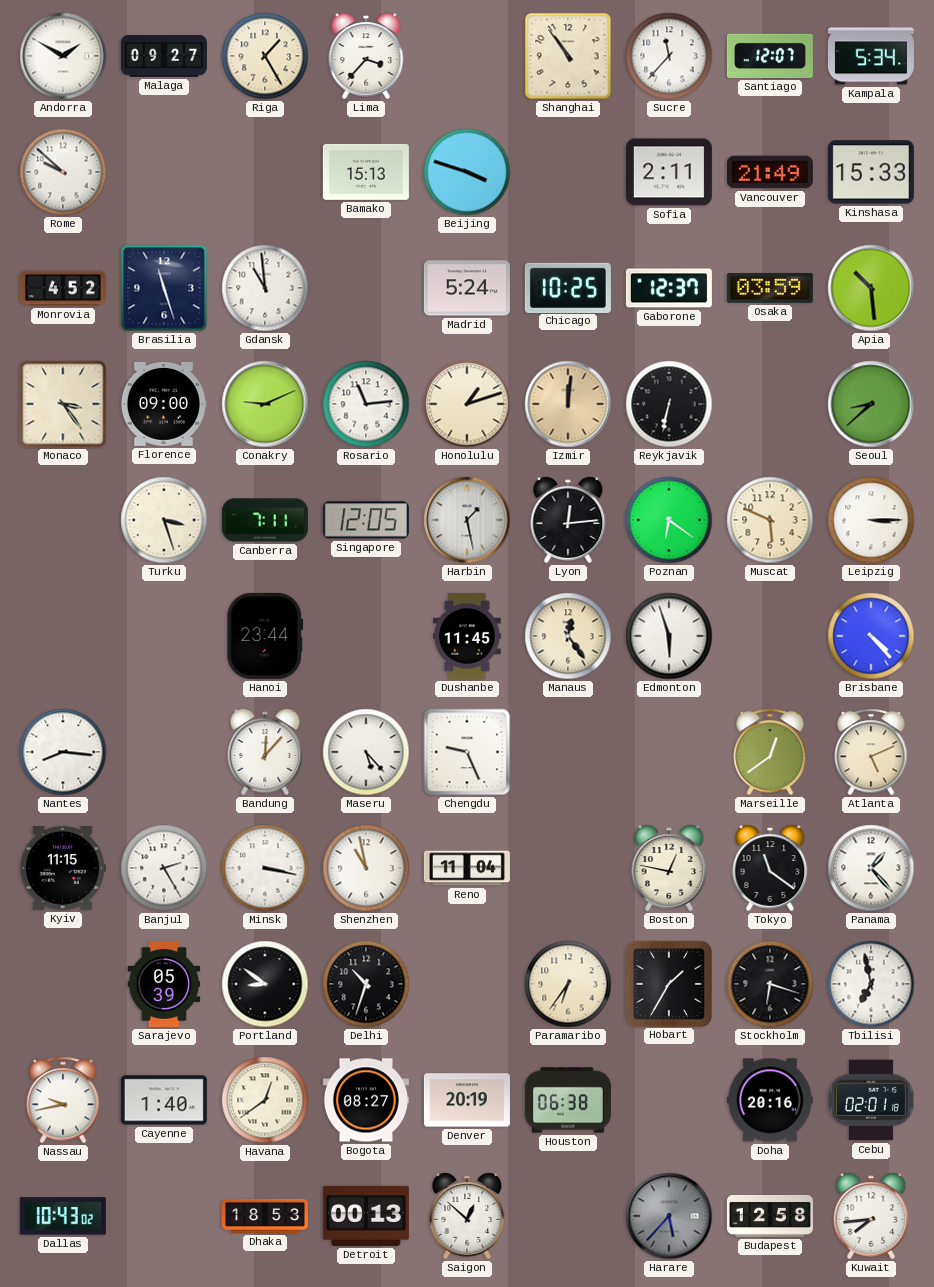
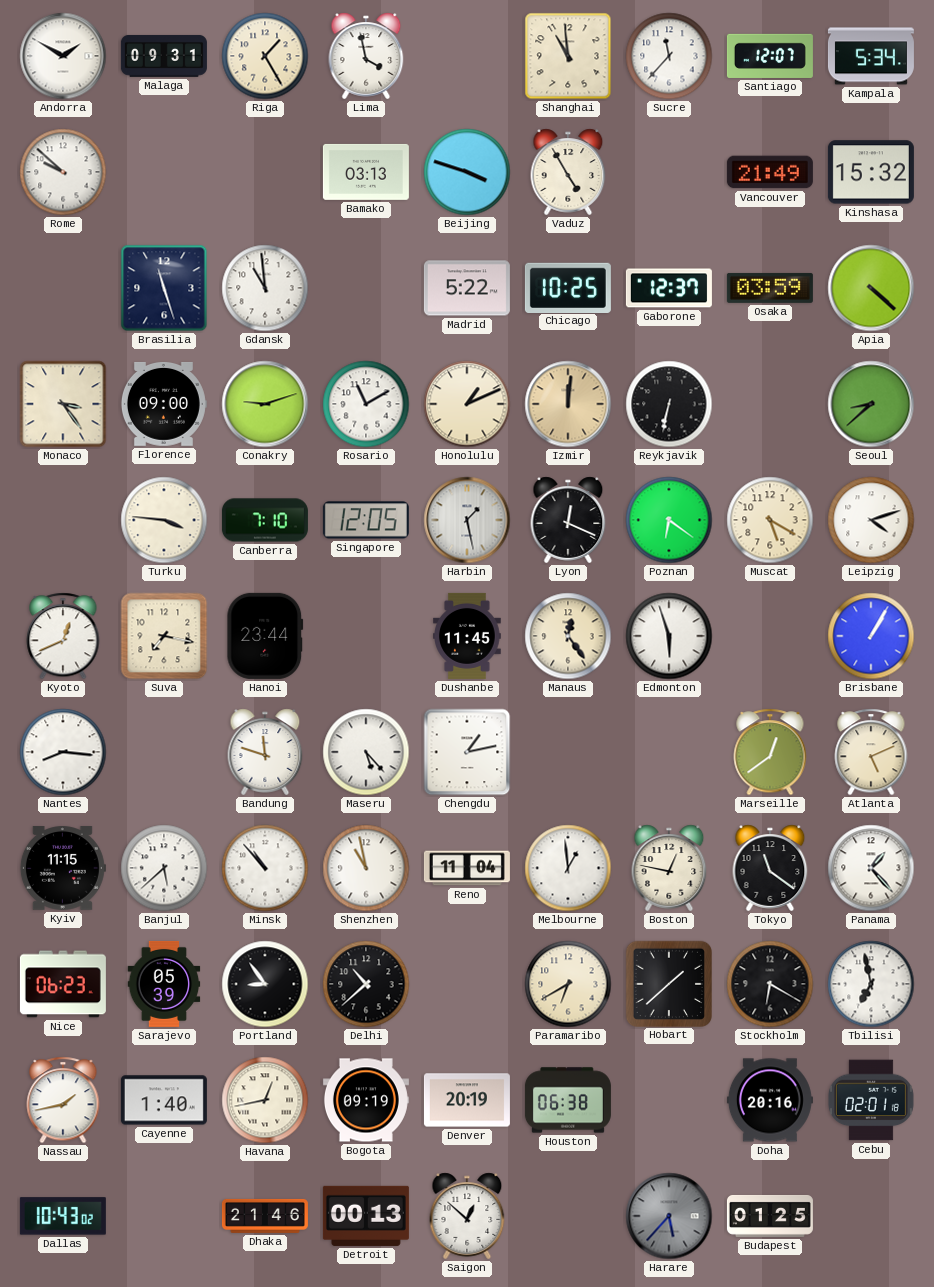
Malaga: 09:27 -> 09:31 (164, 56)
Lima: 3:37 -> 3:58 (366, 56)
Shanghai: 10:54 -> 10:59 (568, 56)
Bamako: 15:13 -> 03:13 (366, 172)
Vaduz: none -> 4:55 (568, 172)
Sofia: 2:11 -> none (669, 172)
Kinshasa: 15:33 -> 15:32 (871, 172)
Monrovia: 4:52 -> none (63, 288)
Madrid: 5:24 -> 5:22 (467, 288)
Apia: 10:29 -> 4:22 (871, 288)
Conakry: 9:11 -> 9:12 (265, 404)
Rosario: 11:14 -> 11:10 (366, 404)
Honolulu: 1:12 -> 1:11 (467, 404)
Turku: 3:27 -> 3:46 (164, 520)
Canberra: 7:11 -> 7:10 (265, 520)
Lyon: 12:14 -> 12:19 (568, 520)
Muscat: 5:49 -> 5:20 (770, 520)
Leipzig: 3:15 -> 4:12 (871, 520)
Kyoto: none -> 12:41 (63, 636)
Suva: none -> 7:17 (164, 636)
Brisbane: 4:23 -> 1:05 (871, 636)
Bandung: 12:07 -> 11:48 (265, 752)
Chengdu: 9:26 -> 1:13 (467, 752)
Banjul: 2:25 -> 5:38 (164, 868)
Minsk: 3:17 -> 10:53 (265, 868)
Melbourne: none -> 12:59 (568, 868)
Nice: none -> 06:23 (63, 984)
Portland: 8:51 -> 8:54 (265, 984)
Delhi: 10:33 -> 10:38 (366, 984)
Paramaribo: 6:36 -> 6:40 (568, 984)
Hobart: 1:35 -> 1:38 (668, 983)
Stockholm: 6:18 -> 6:20 (770, 984)
Nassau: 9:43 -> 1:43 (63, 1100)
Havana: 12:39 -> 12:43 (265, 1100)
Bogota: 08:27 -> 09:19 (366, 1100)
Dhaka: 18:53 -> 21:46 (265, 1216)
Budapest: 12:58 -> 01:25 (770, 1216)
Kuwait: 7:44 -> none (871, 1216)
